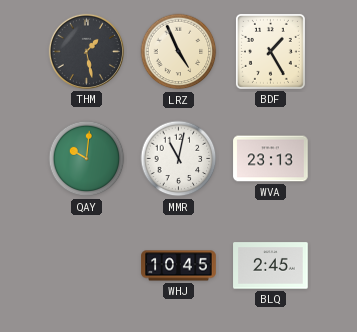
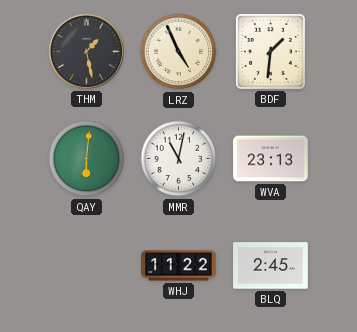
BDF: 1:25 -> 1:31 (270, 51)
QAY: 10:01 -> 6:01 (87, 159)
WHJ: 10:45 -> 11:22 (179, 266)
